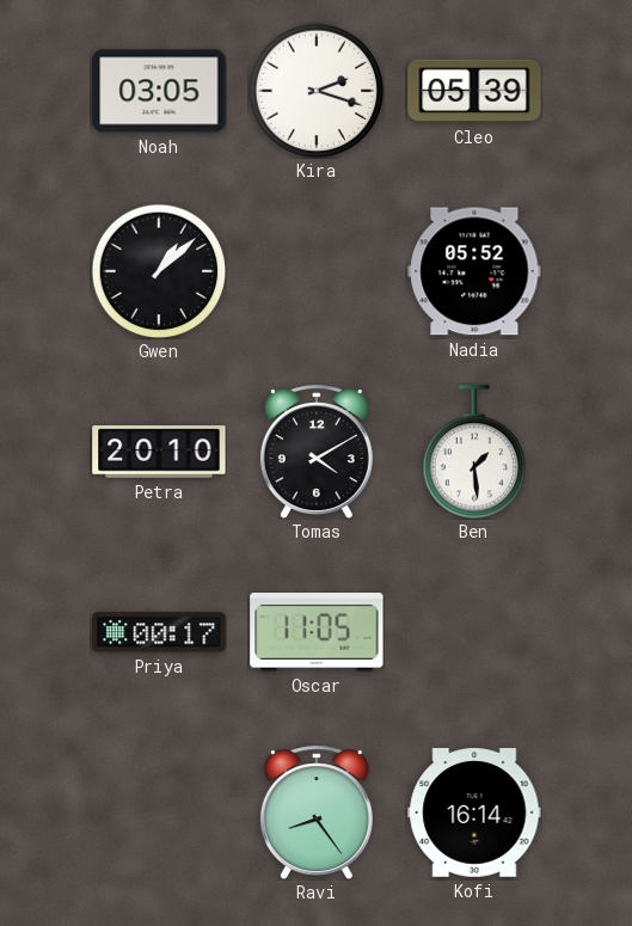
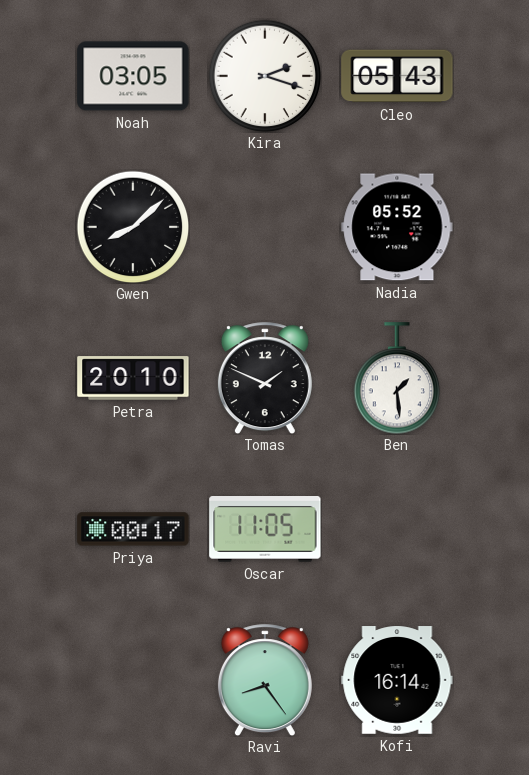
Cleo: 05:39 -> 05:43 (397, 76)
Gwen: 1:08 -> 8:08 (133, 227)
Tomas: 4:10 -> 1:49 (265, 378)
